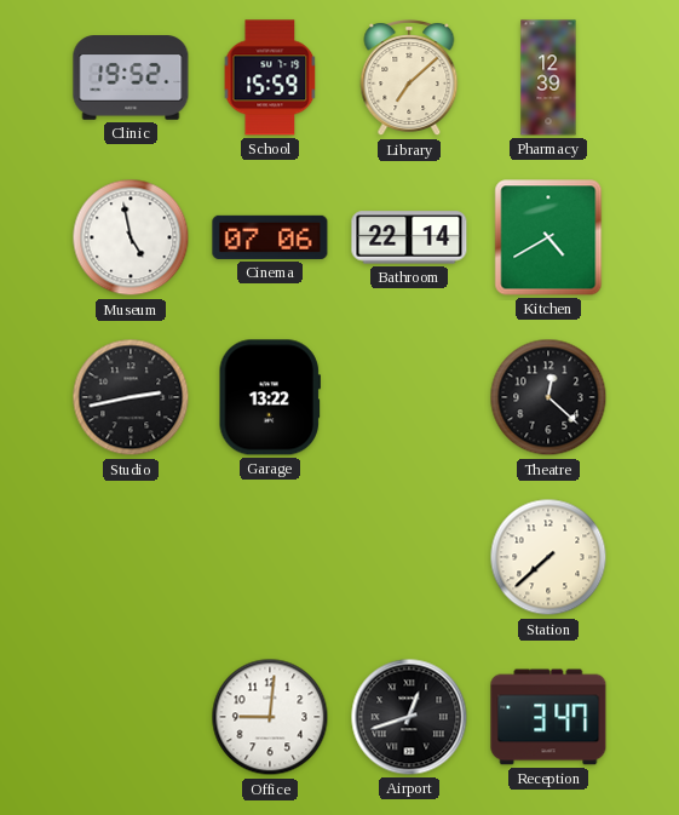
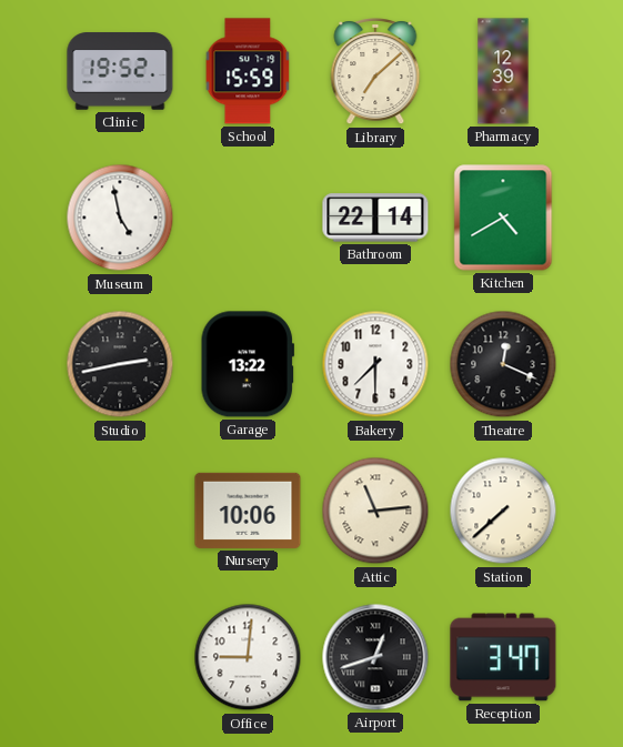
Cinema: 07:06 -> none (270, 237)
Bakery: none -> 7:30 (375, 364)
Theatre: 12:22 -> 12:19 (503, 364)
Nursery: none -> 10:06 (248, 511)
Attic: none -> 11:14 (375, 511)
